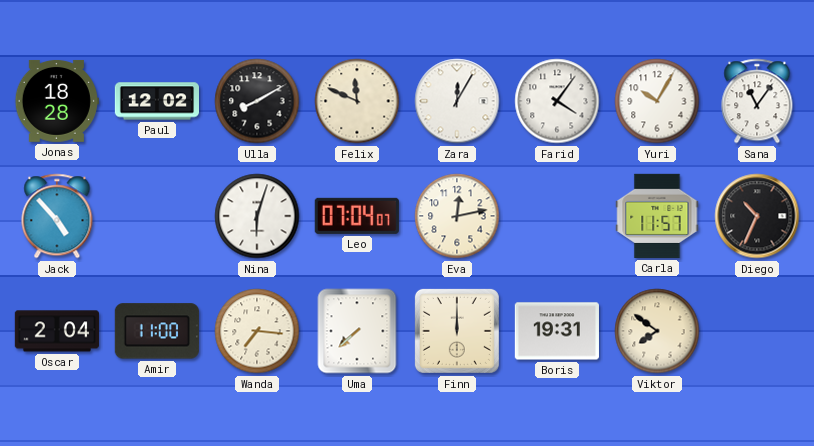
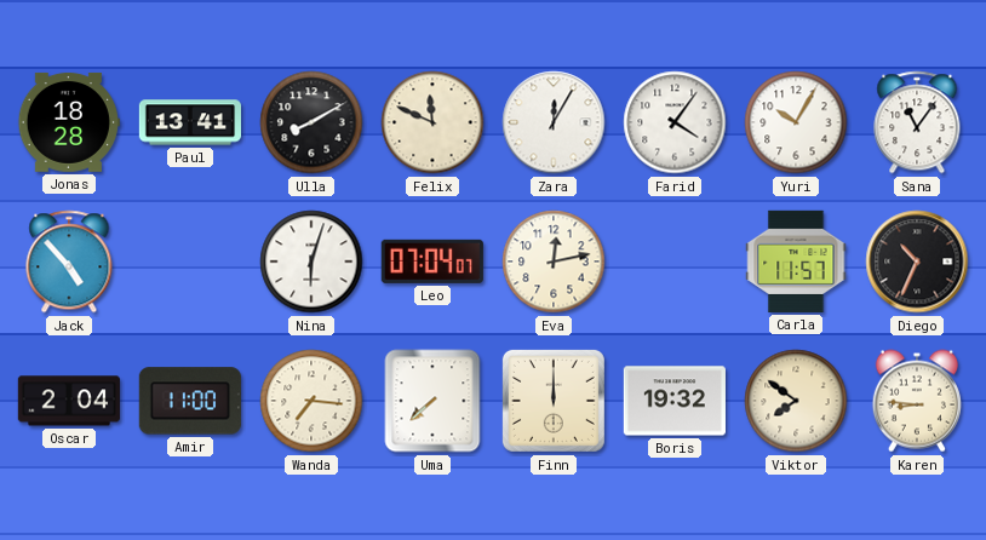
Paul: 12:02 -> 13:41 (189, 122)
Boris: 19:31 -> 19:32 (675, 401)
Karen: none -> 8:46 (917, 401)
